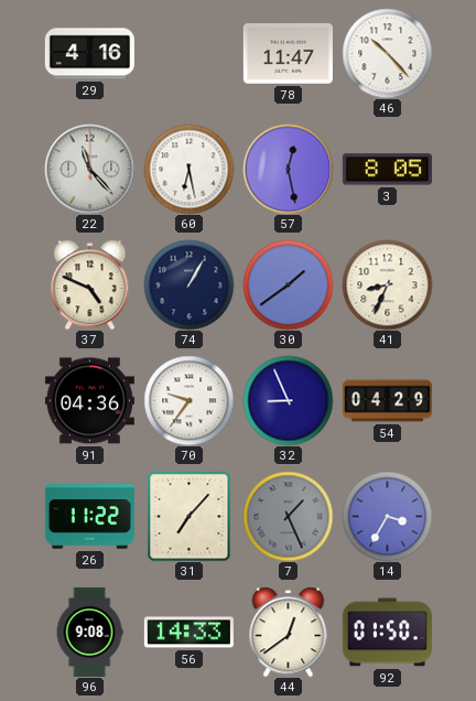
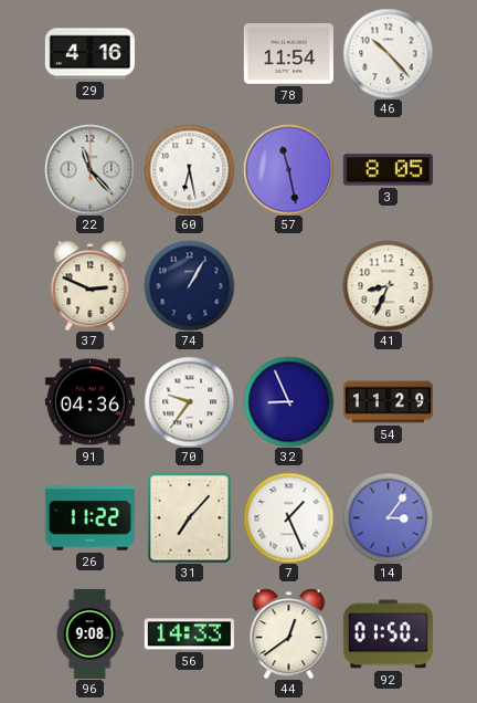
78: 11:47 -> 11:54 (288, 54)
57: 12:28 -> 11:28 (288, 169)
37: 4:49 -> 2:49 (91, 285)
30: 1:39 -> none (288, 284)
54: 04:29 -> 11:29 (388, 402)
7 dial: grey -> white (288, 517)
14: 3:35 -> 3:06 (388, 517)
